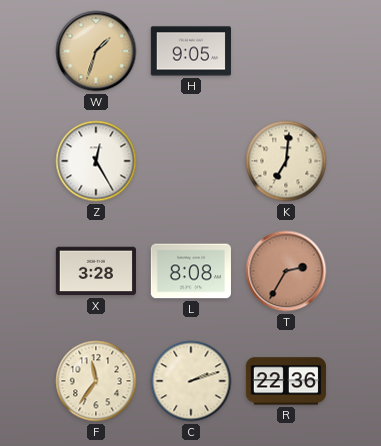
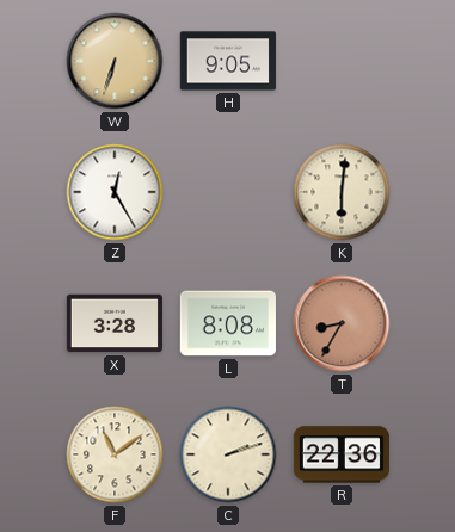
W: 1:33 -> 6:33 (115, 61)
K: 7:01 -> 6:01 (342, 192)
T: 2:35 -> 8:35 (342, 323)
F: 11:36 -> 11:09 (115, 454)
